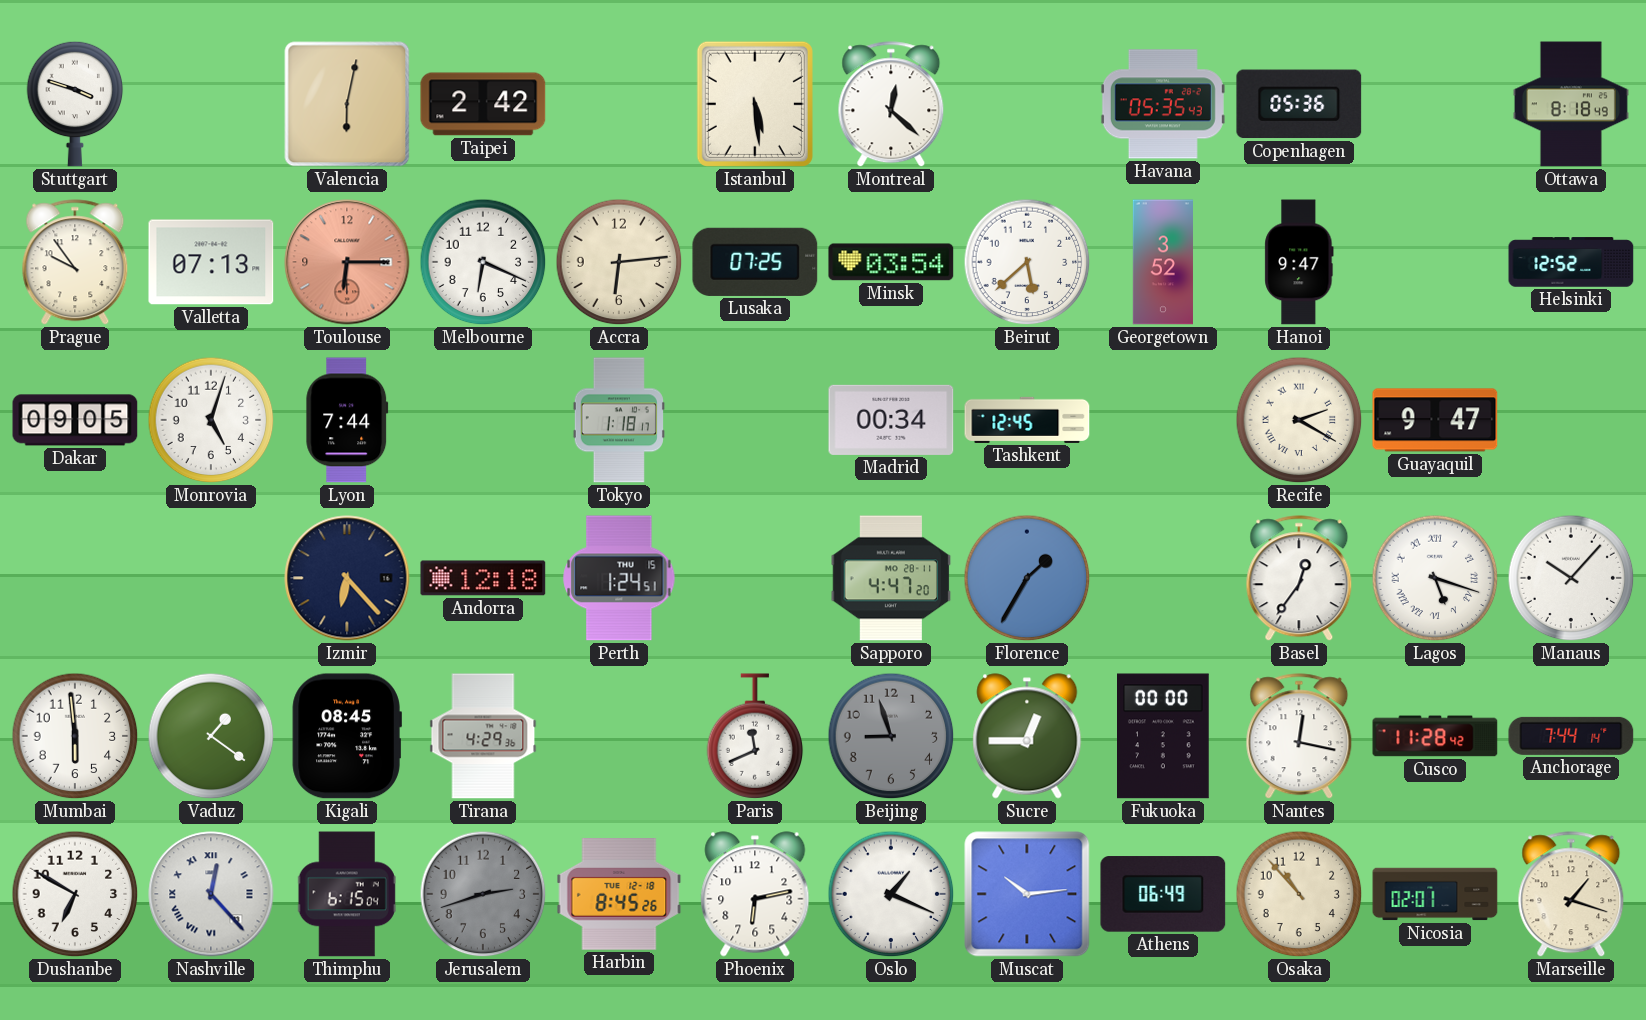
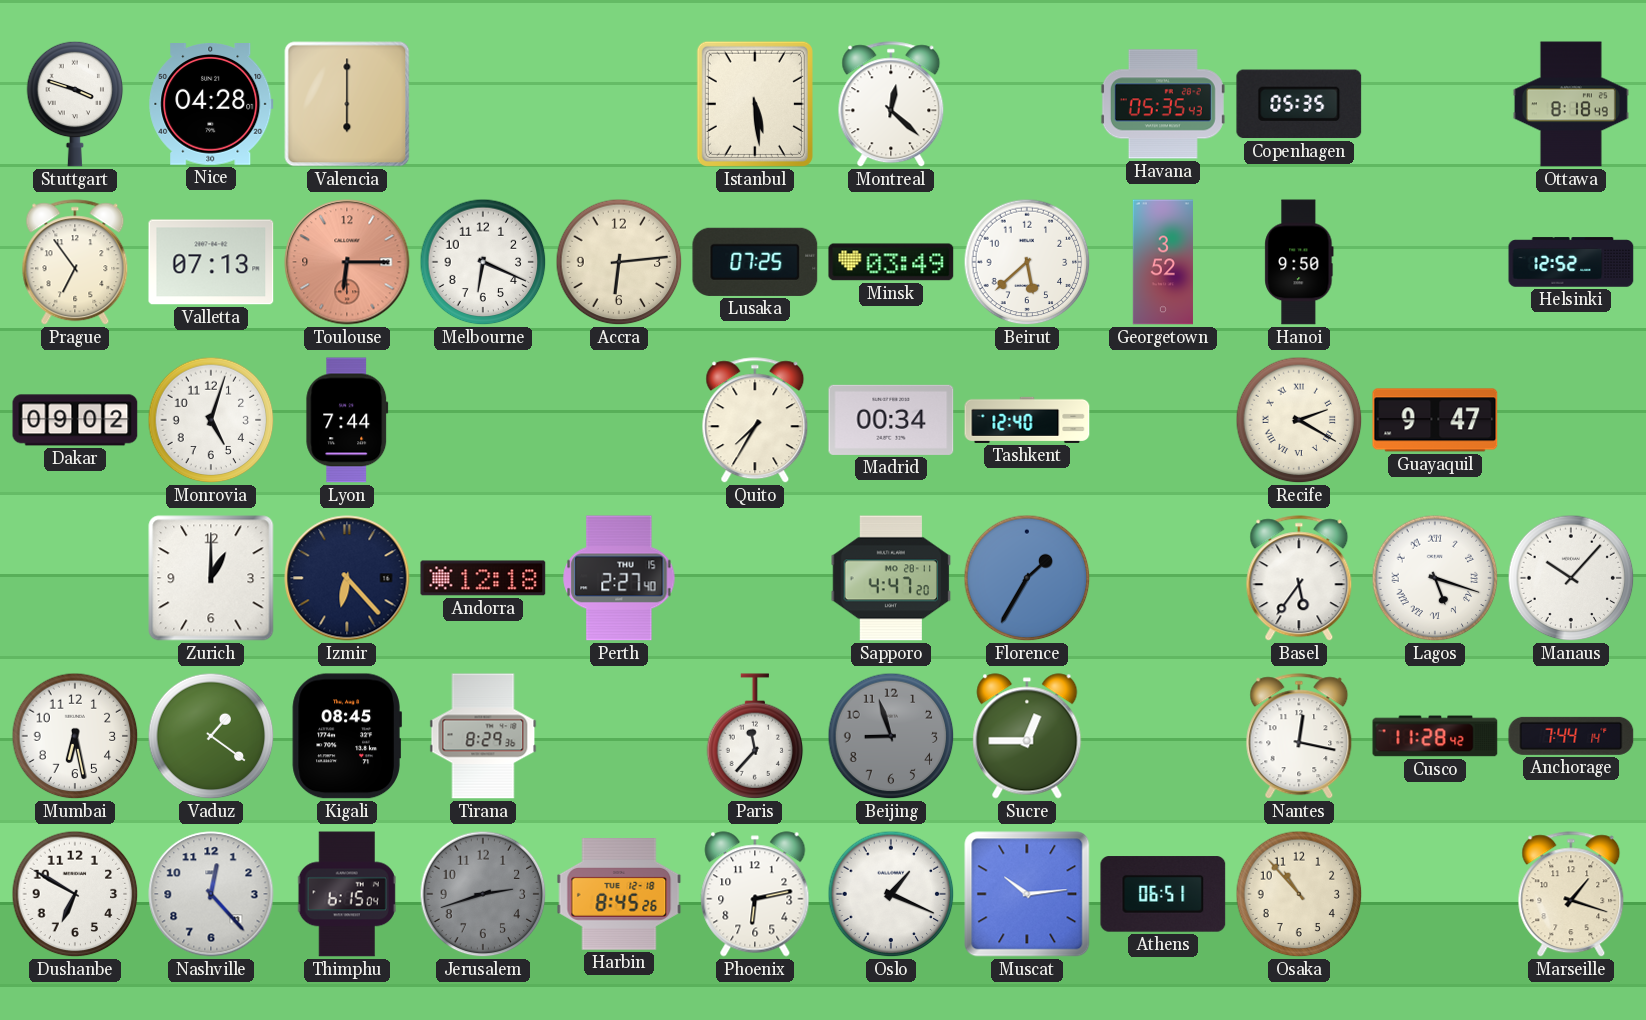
Nice: none -> 04:28 (211, 105)
Valencia: 6:02 -> 6:00 (347, 104)
Taipei: 2:42 -> none (483, 104)
Copenhagen: 05:36 -> 05:35 (1299, 104)
Prague: 9:54 -> 6:54 (75, 263)
Minsk: 03:54 -> 03:49 (891, 262)
Hanoi: 9:47 -> 9:50 (1299, 262)
Dakar: 09:05 -> 09:02 (75, 420)
Tokyo: 1:18 -> none (619, 420)
Quito: none -> 7:35 (755, 421)
Tashkent: 12:45 -> 12:40 (1027, 420)
Zurich: none -> 1:00 (211, 578)
Perth: 1:24 -> 2:27 (619, 578)
Basel: 12:36 -> 5:36 (1299, 579)
Mumbai: 5:59 -> 6:28 (75, 736)
Tirana: 4:29 -> 8:29 (483, 736)
Paris: 11:41 -> 11:37 (755, 736)
Fukuoka: 00:00 -> none (1164, 736)
Nashville numerals: Roman -> Arabic (211, 894)
Athens: 06:49 -> 06:51 (1163, 894)
Nicosia: 02:01 -> none (1435, 894)
